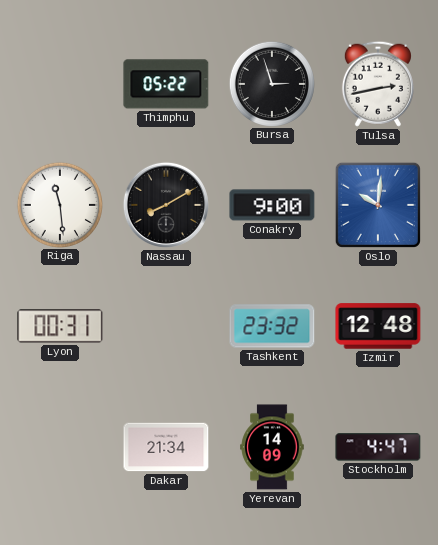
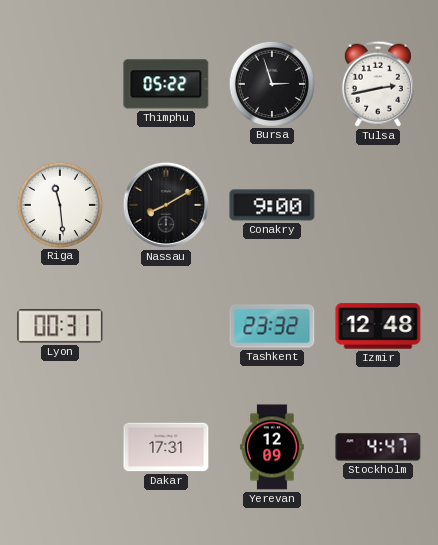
Oslo: 10:01 -> none (378, 205)
Dakar: 21:34 -> 17:31 (166, 447)
Yerevan: 14:09 -> 12:09 (272, 447)
